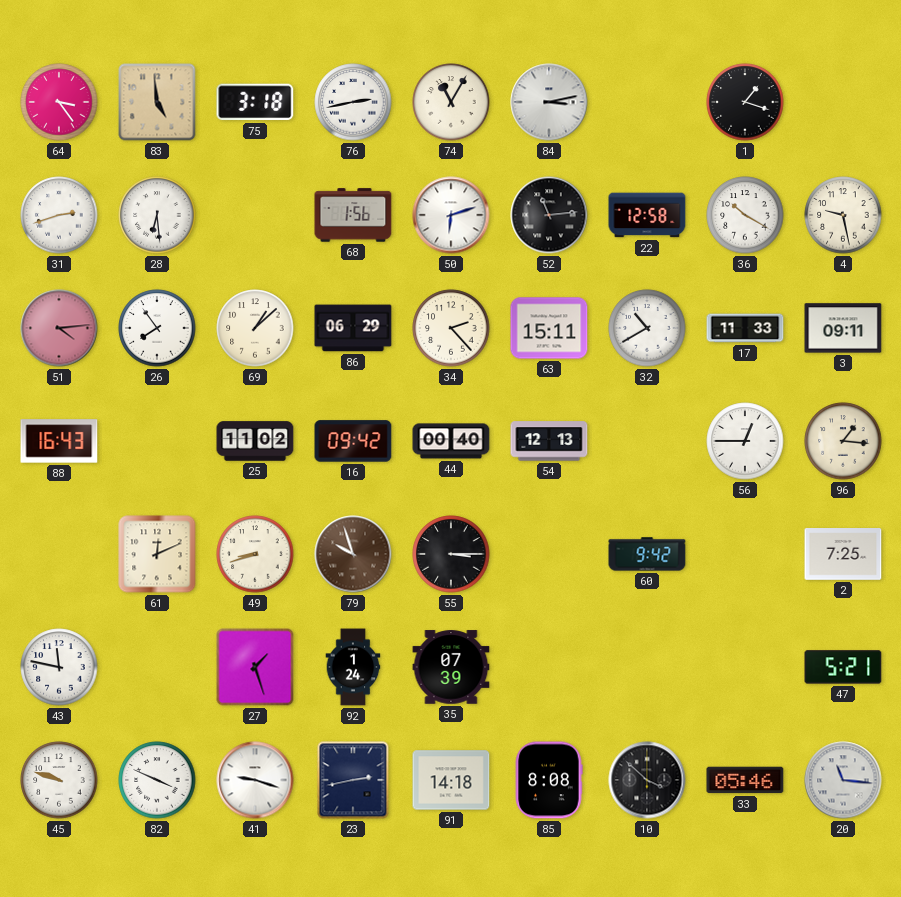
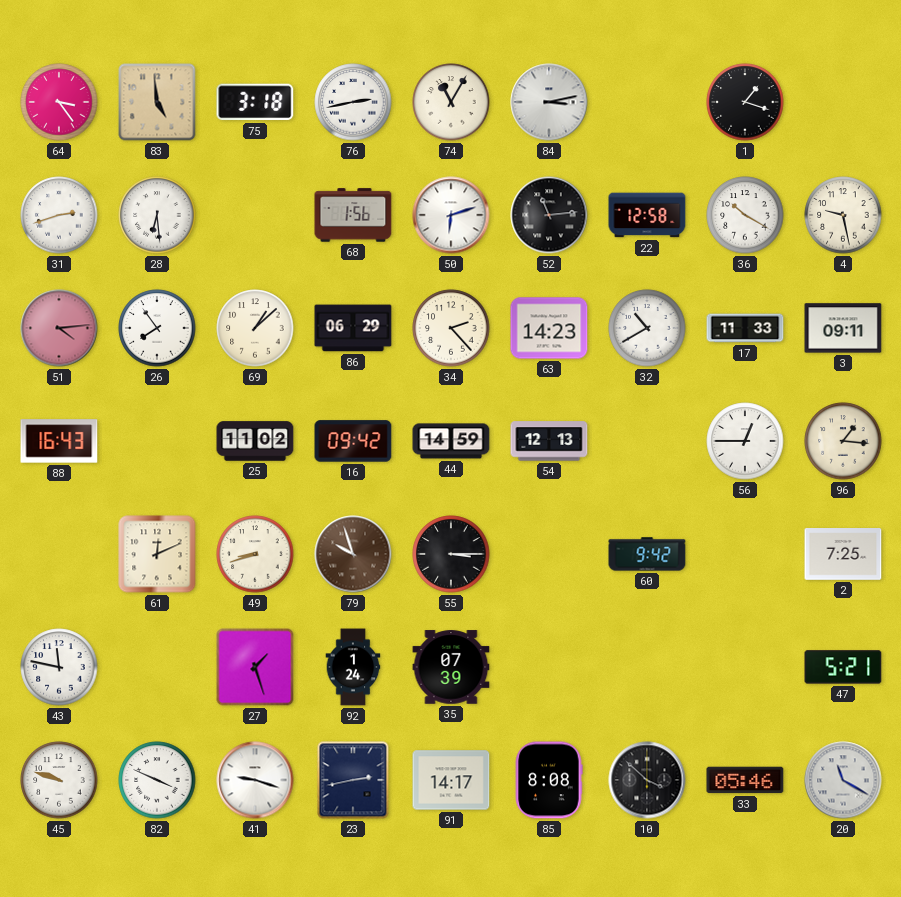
63: 15:11 -> 14:23 (549, 328)
44: 00:40 -> 14:59 (451, 441)
91: 14:18 -> 14:17 (451, 780)
20: 11:16 -> 11:20 (843, 780)
